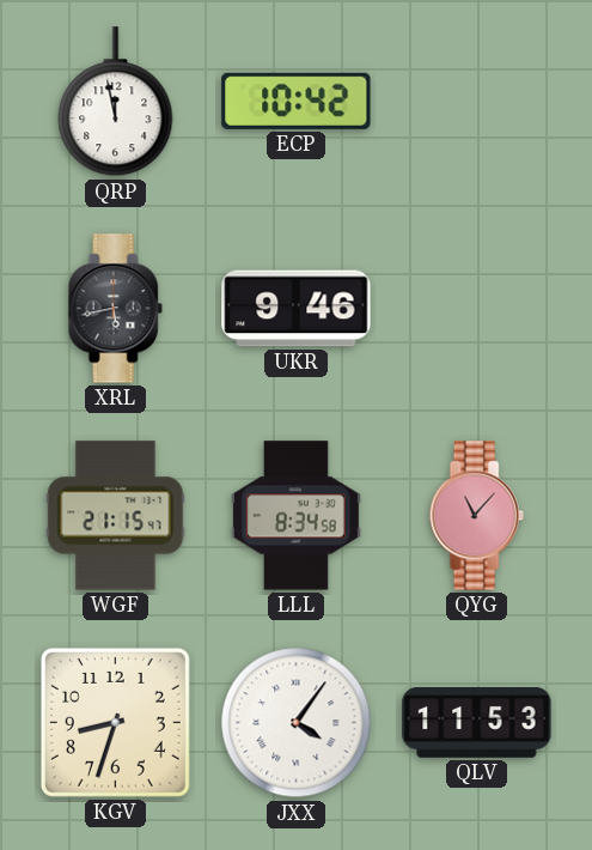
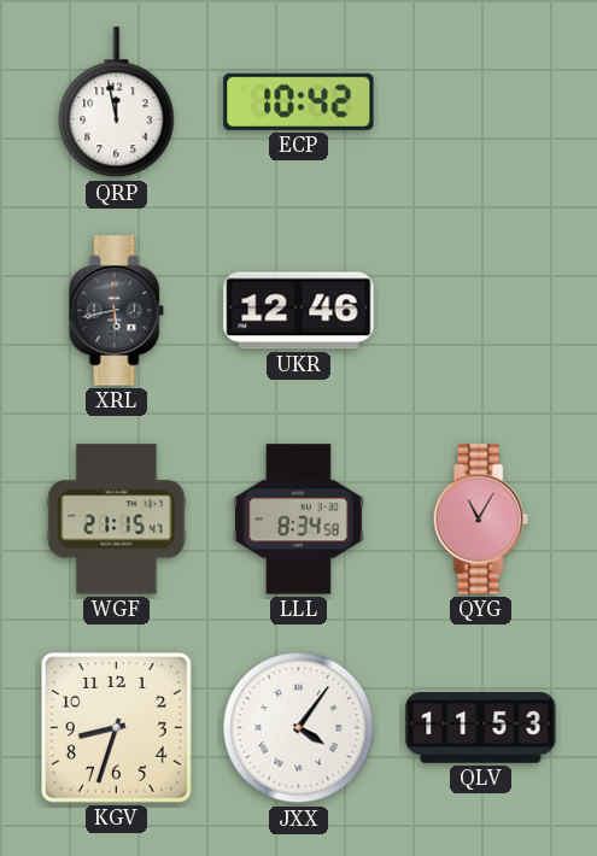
UKR: 9:46 -> 12:46 (299, 311)
QYG: 11:07 -> 11:05 (480, 520)
